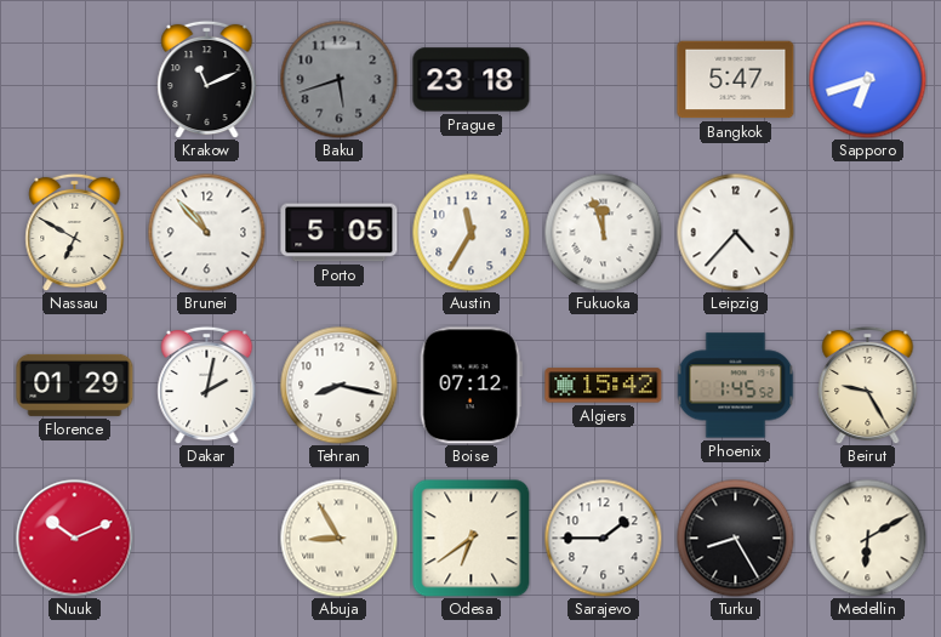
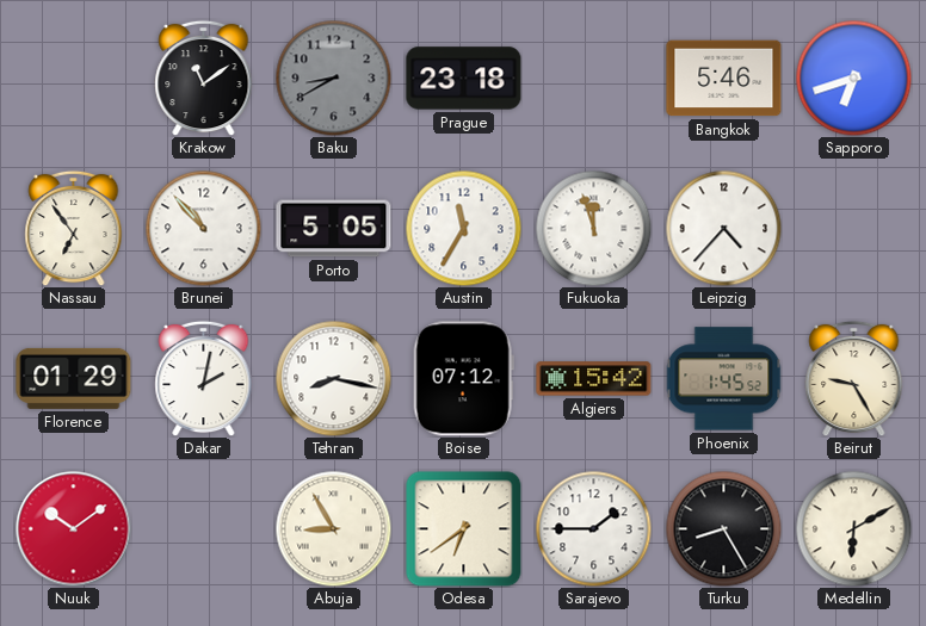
Krakow: 11:11 -> 11:09 (204, 78)
Baku: 5:42 -> 8:40 (333, 78)
Bangkok: 5:47 -> 5:46 (724, 79)
Nassau: 6:50 -> 6:54 (74, 228)
Nuuk: 10:11 -> 10:09 (74, 529)
